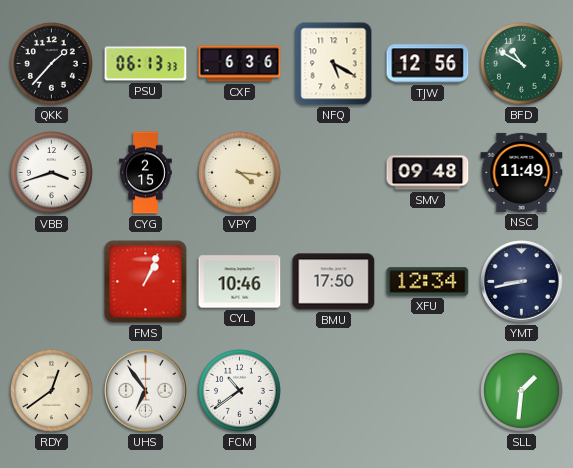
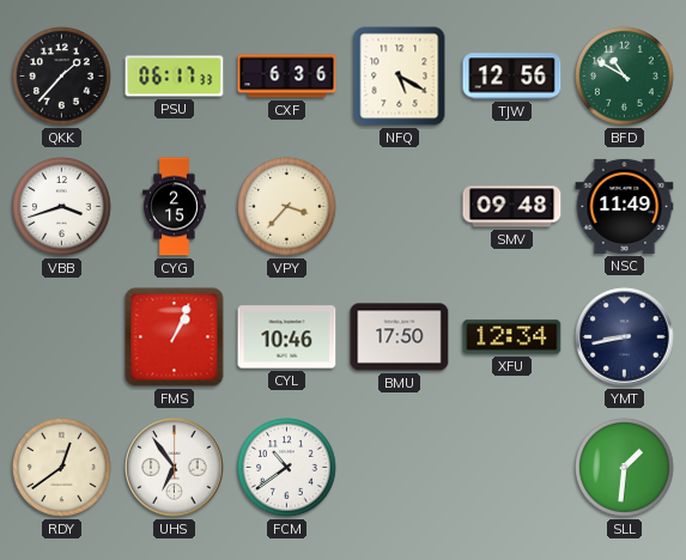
PSU: 06:13 -> 06:17 (175, 77)
VPY: 4:16 -> 3:37 (287, 207)
